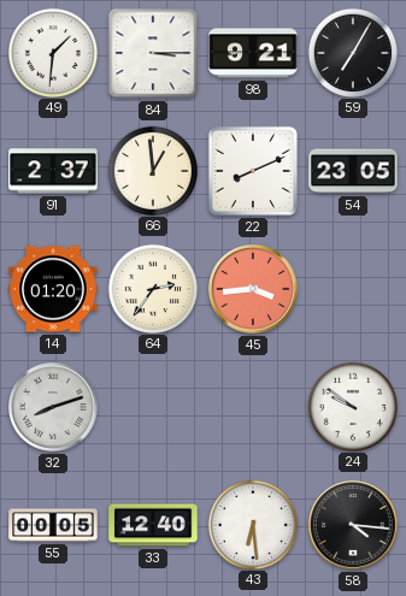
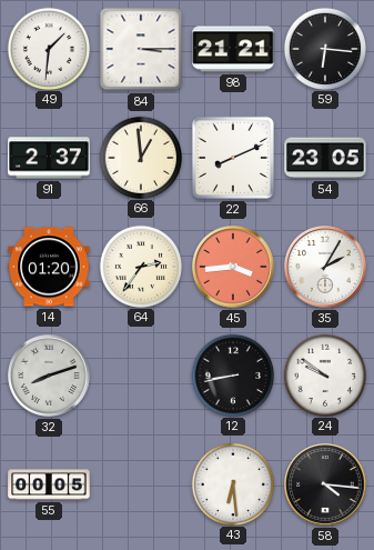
98: 9:21 -> 21:21 (233, 49)
59: 7:05 -> 6:16 (324, 48)
35: none -> 2:05 (326, 268)
12: none -> 8:43 (232, 374)
33: 12:40 -> none (153, 525)
